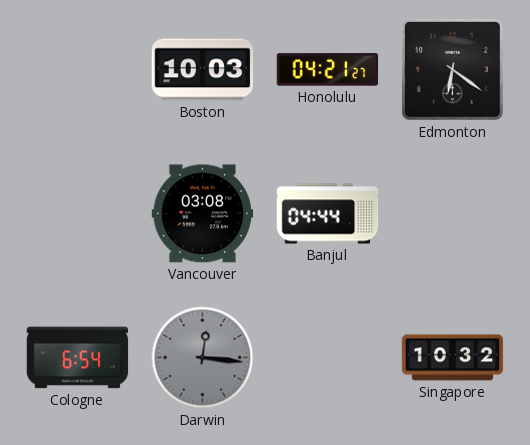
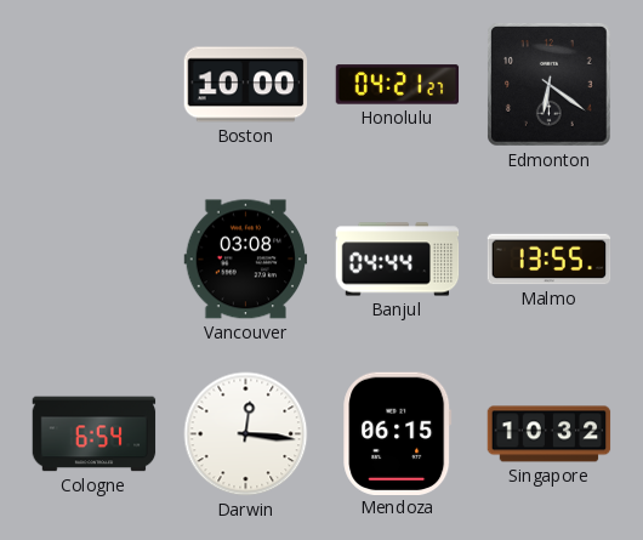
Boston: 10:03 -> 10:00 (246, 85)
Malmo: none -> 13:55 (550, 260)
Darwin dial: grey -> white (246, 434)
Mendoza: none -> 06:15 (398, 433)
